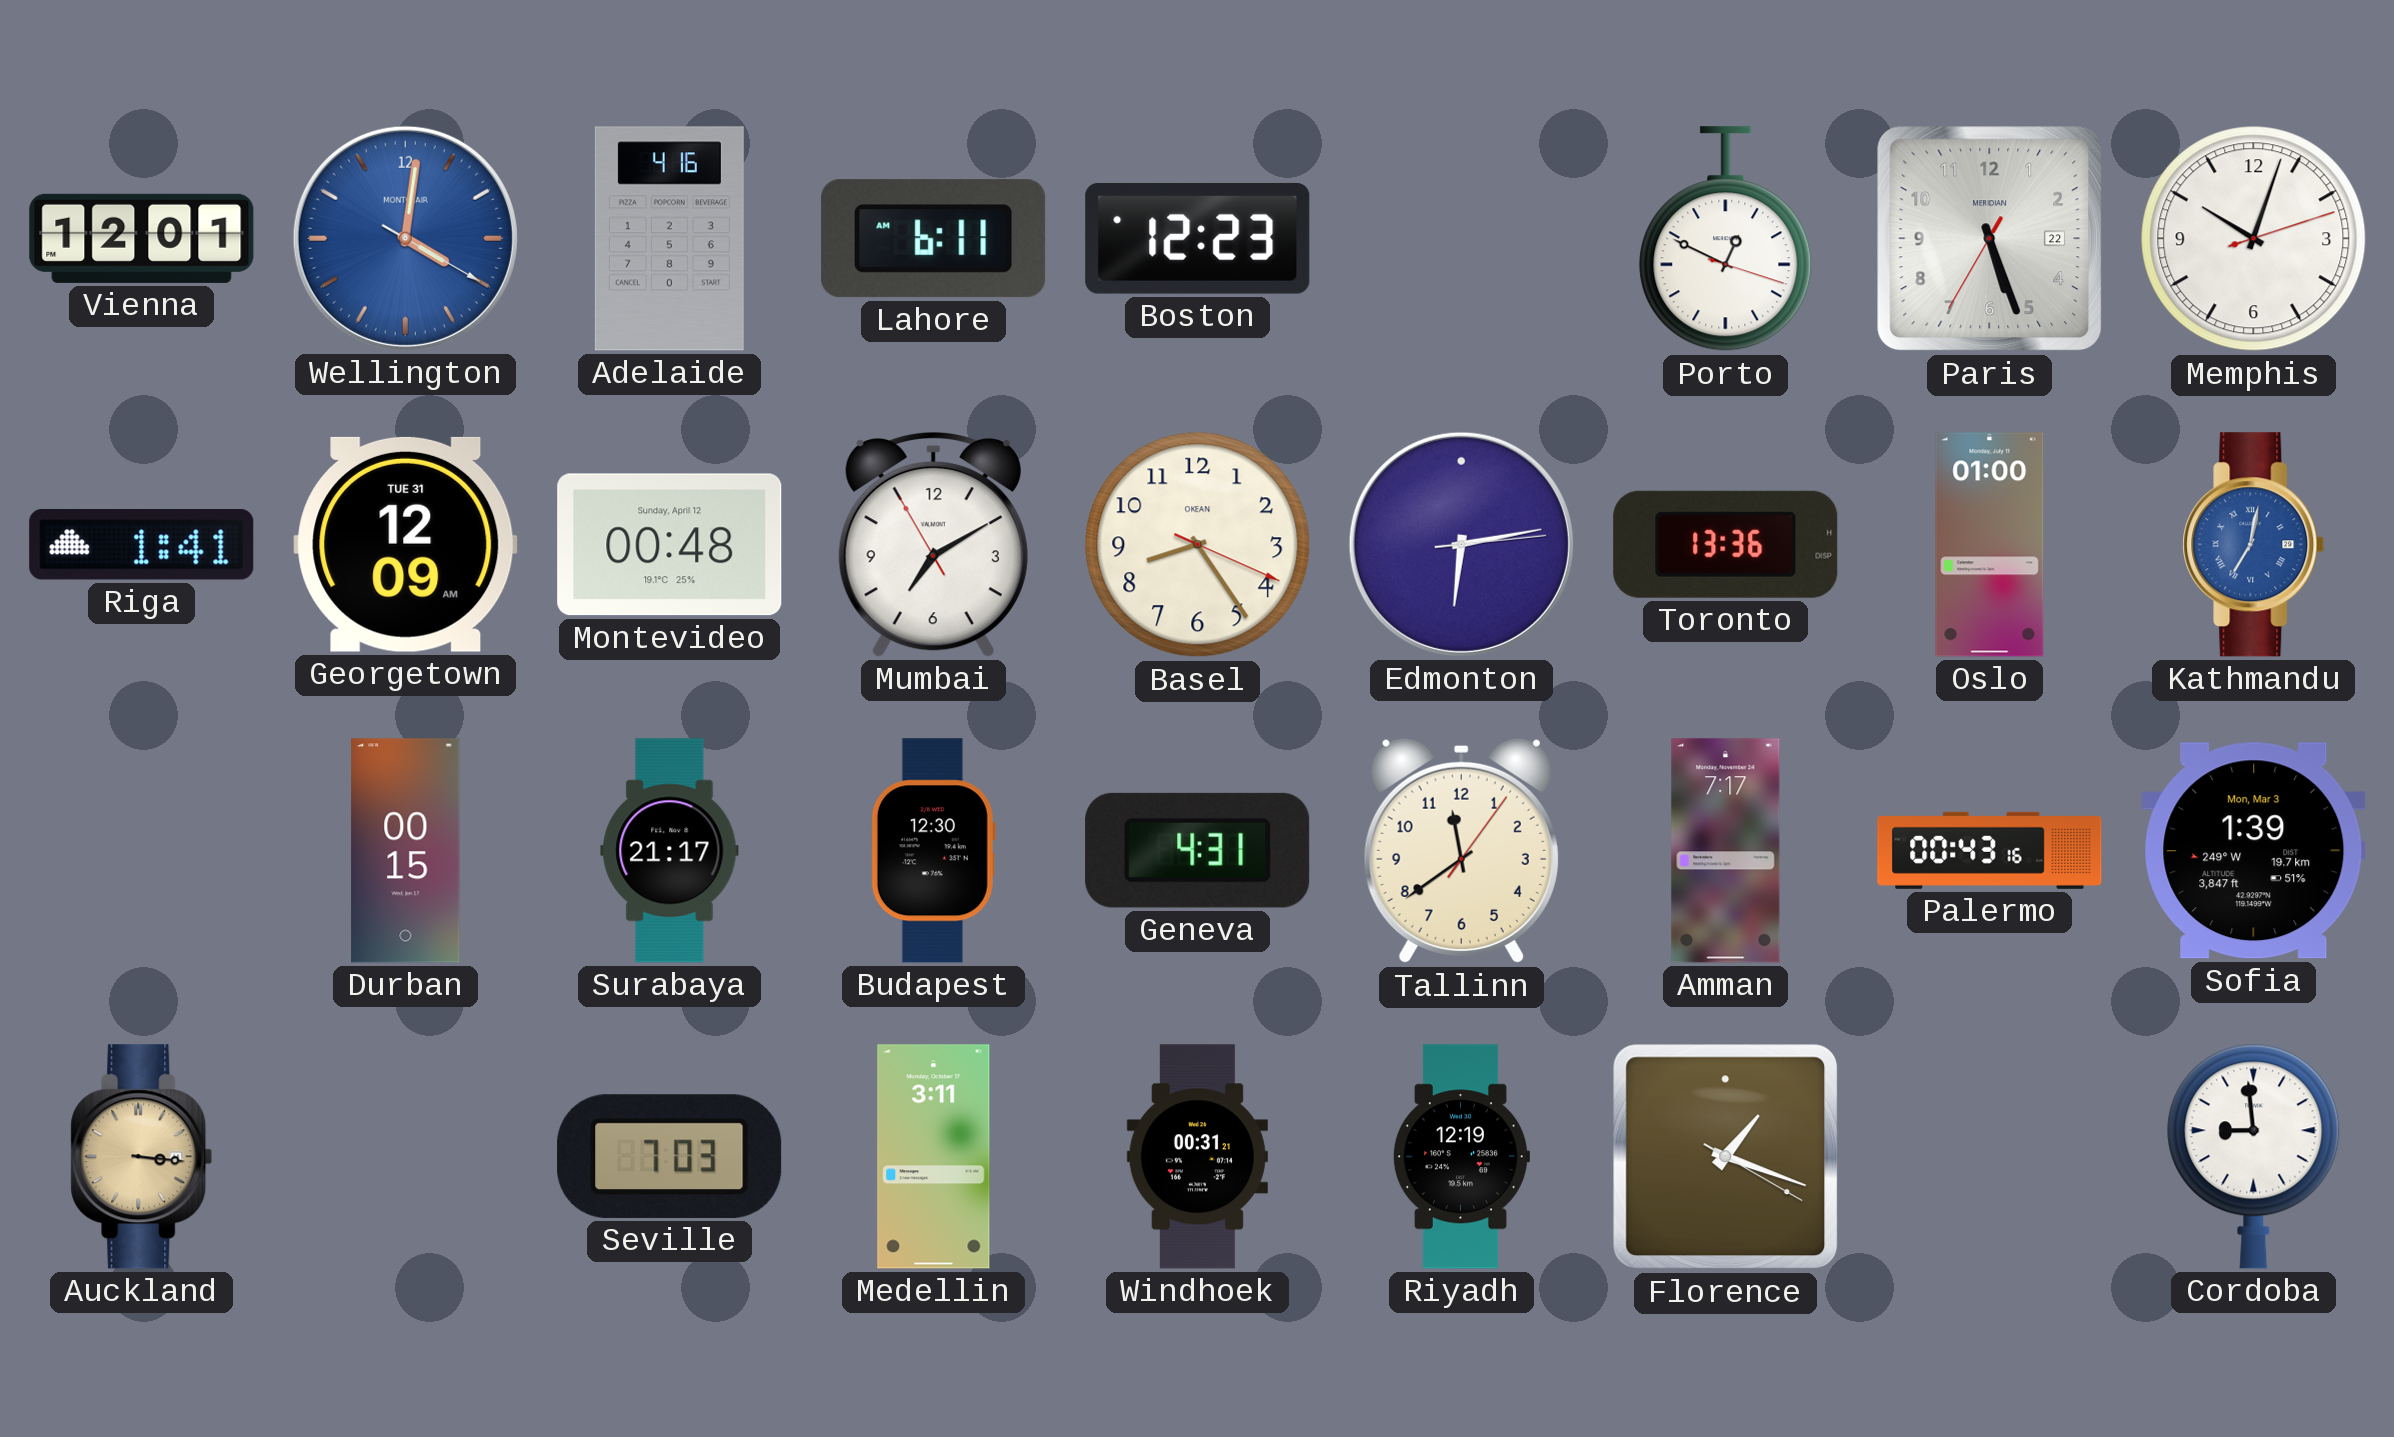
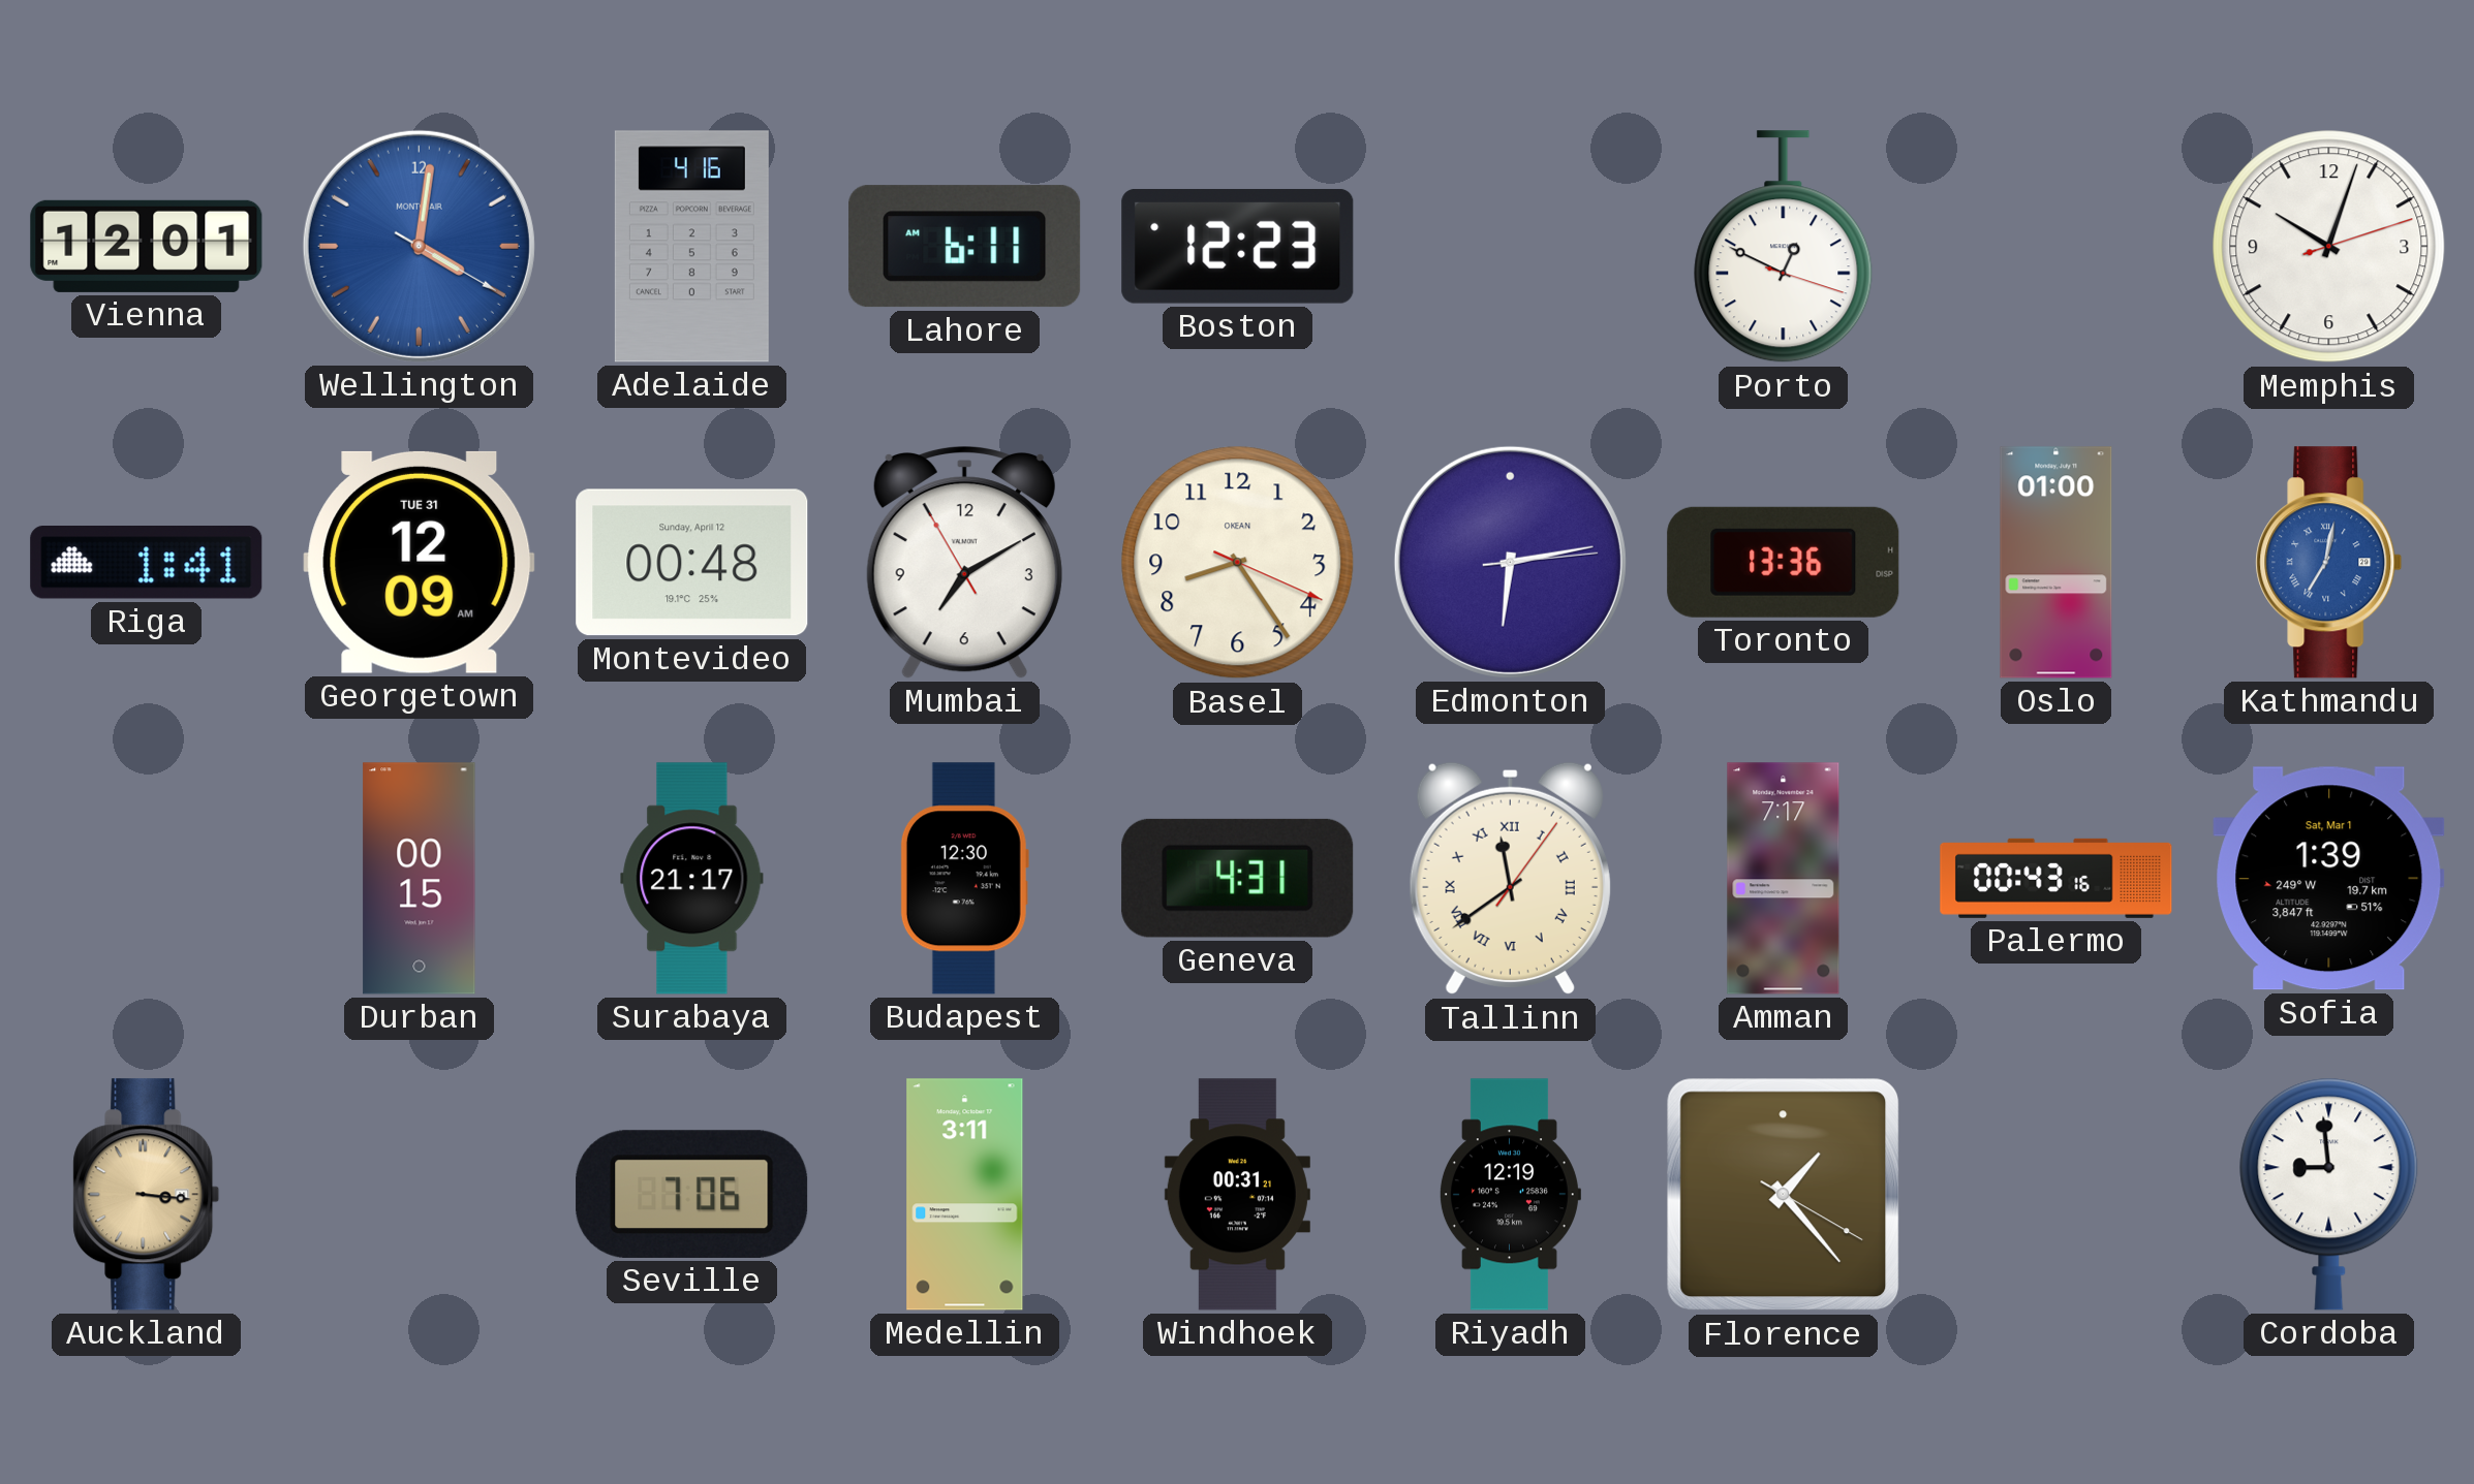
Paris: 5:26 -> none (1990, 239)
Tallinn numerals: Arabic -> Roman (1510, 879)
Sofia date: Mon, Mar 3 -> Sat, Mar 1 (2329, 879)
Seville: 7:03 -> 7:06 (692, 1194)
Florence: 1:18 -> 1:23 (1784, 1195)
